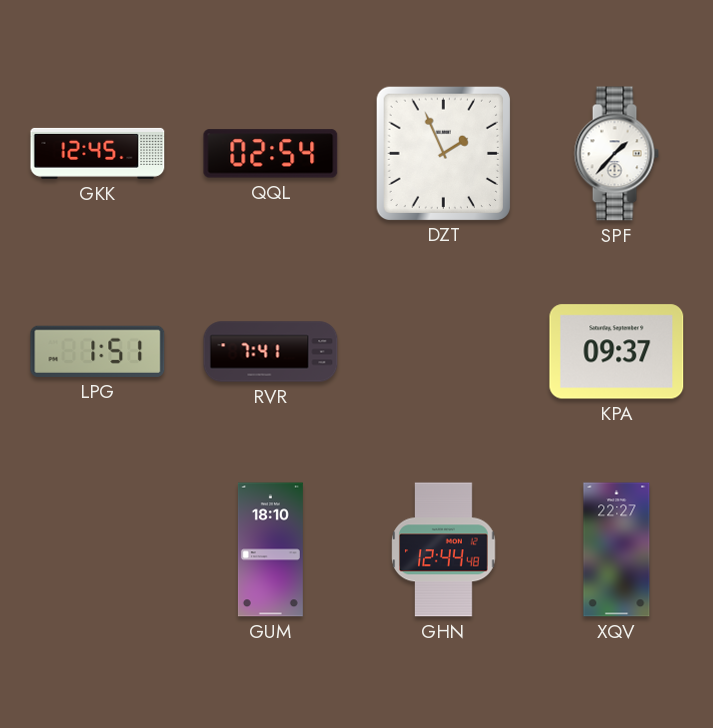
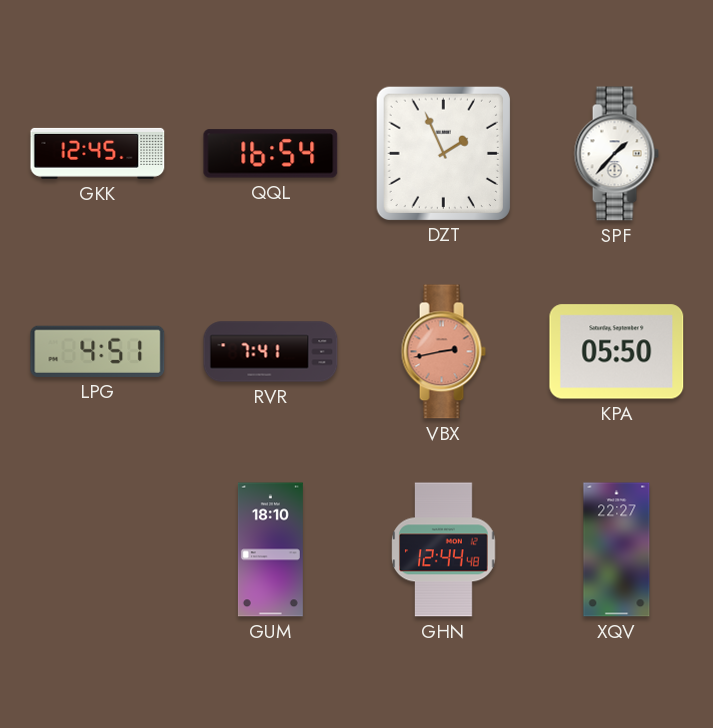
QQL: 02:54 -> 16:54 (271, 154)
LPG: 1:51 -> 4:51 (98, 351)
VBX: none -> 2:43 (443, 352)
KPA: 09:37 -> 05:50 (617, 352)
